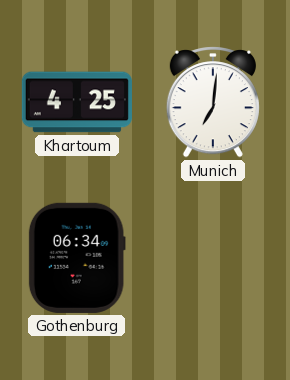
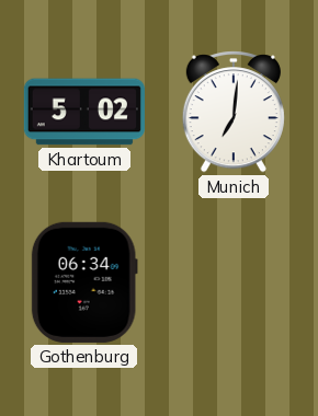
Khartoum: 4:25 -> 5:02 (84, 112)
